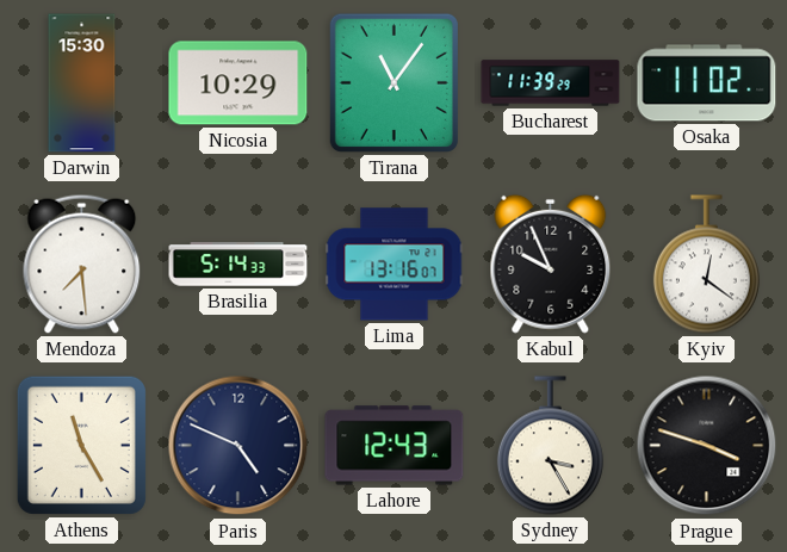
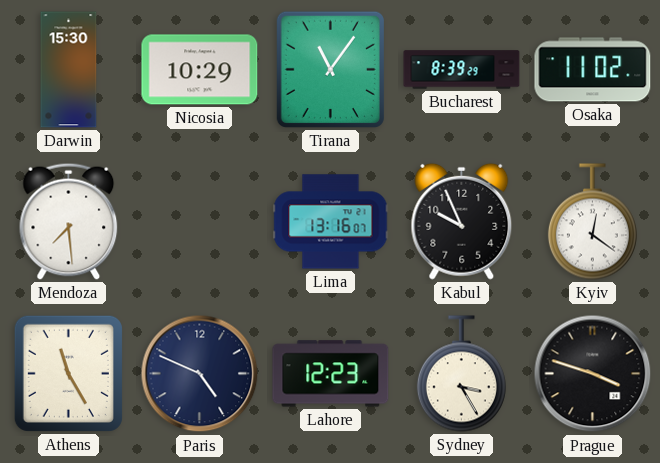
Bucharest: 11:39 -> 8:39 (462, 70)
Brasilia: 5:14 -> none (238, 265)
Lahore: 12:43 -> 12:23 (331, 374)
